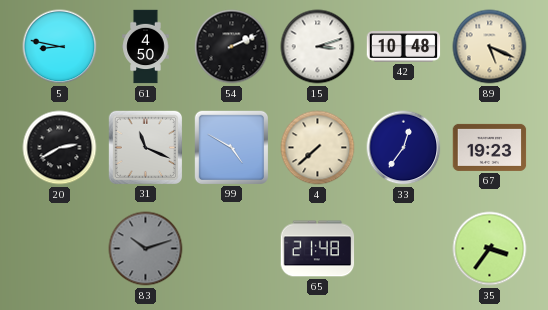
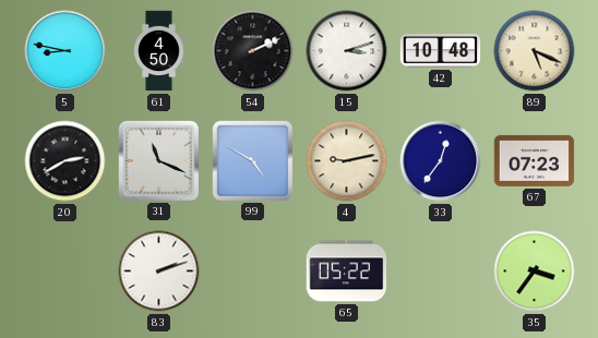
4: 7:38 -> 9:13 (347, 161)
67: 19:23 -> 07:23 (535, 160)
83: 10:12 -> 2:12 (159, 271)
83 dial: grey -> white (159, 271)
65: 21:48 -> 05:22 (347, 271)
